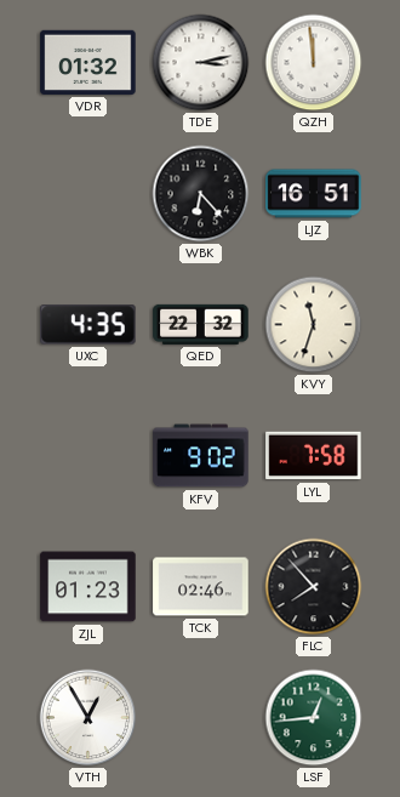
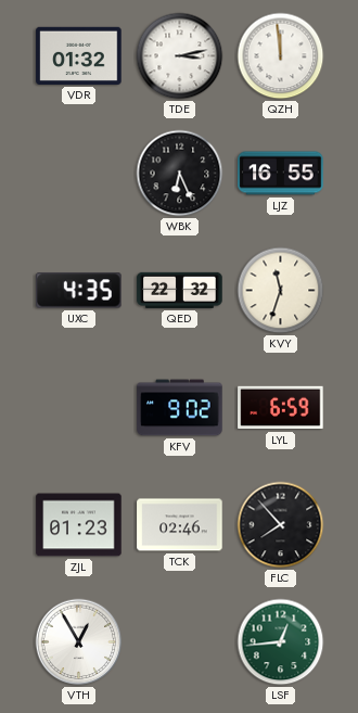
WBK: 6:23 -> 6:26 (180, 174)
LJZ: 16:51 -> 16:55 (281, 174)
LYL: 7:58 -> 6:59 (281, 408)
